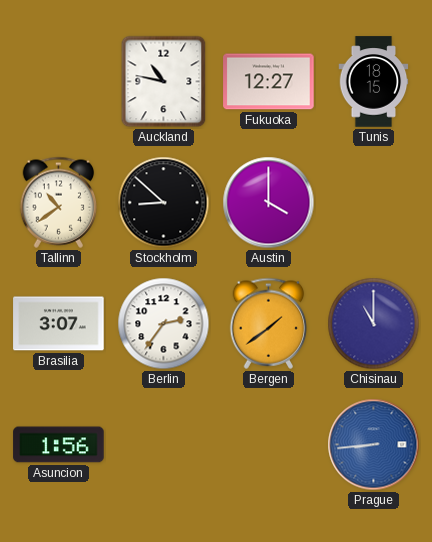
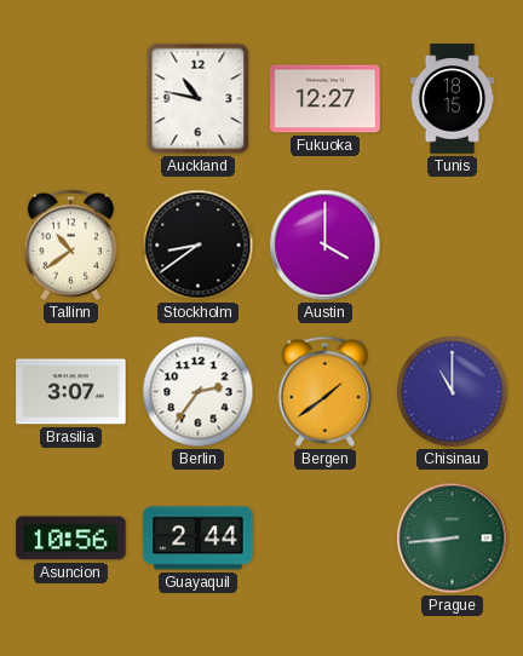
Stockholm: 8:52 -> 8:39 (199, 246)
Asuncion: 1:56 -> 10:56 (71, 539)
Guayaquil: none -> 2:44 (199, 539)
Prague dial: blue -> green (453, 539)
